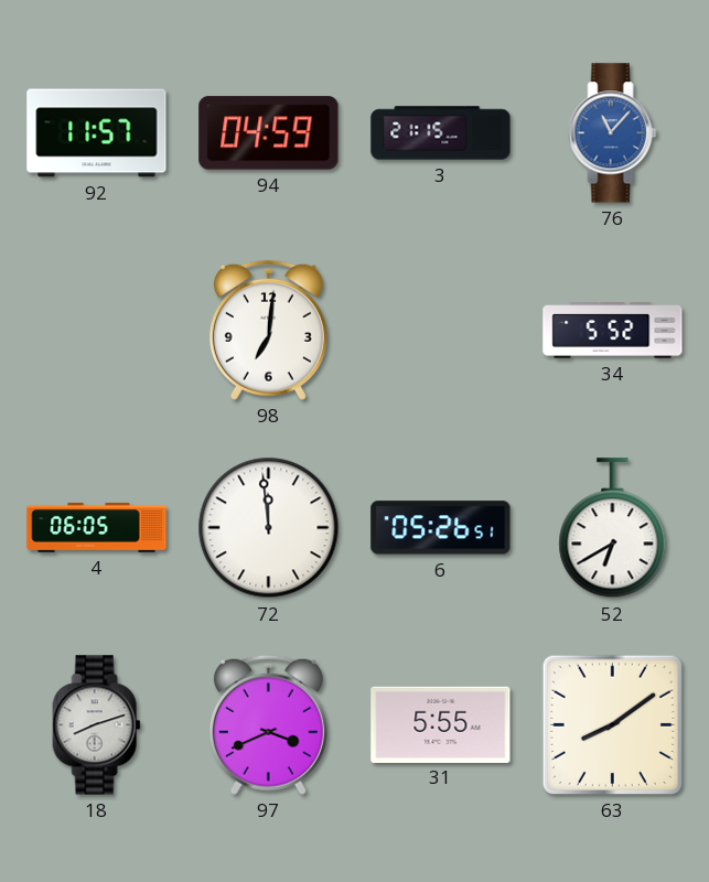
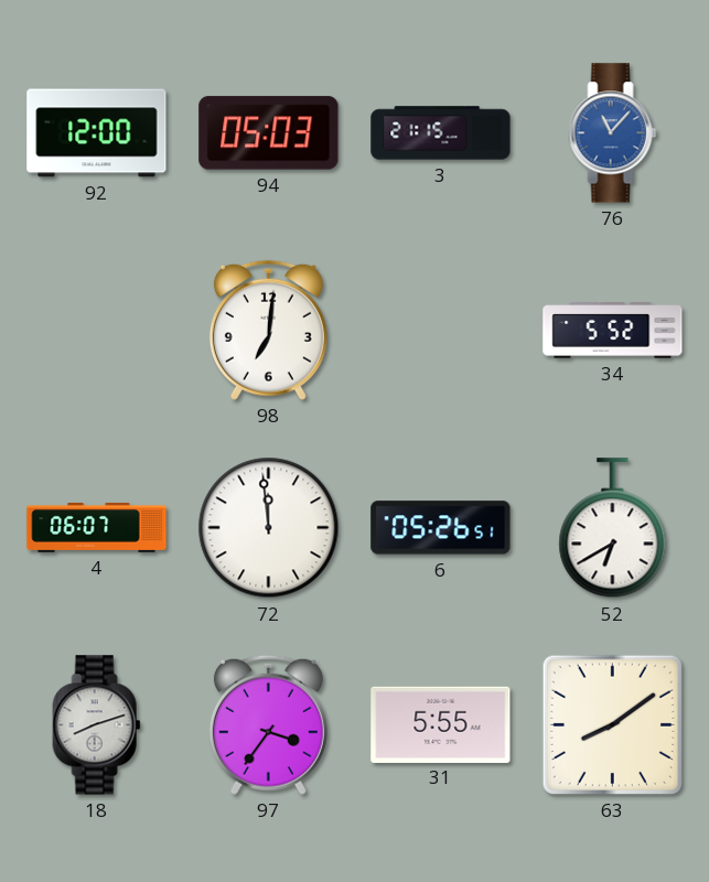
92: 11:57 -> 12:00 (97, 133)
94: 04:59 -> 05:03 (269, 133)
4: 06:05 -> 06:07 (97, 528)
97: 3:41 -> 3:36 (268, 724)
